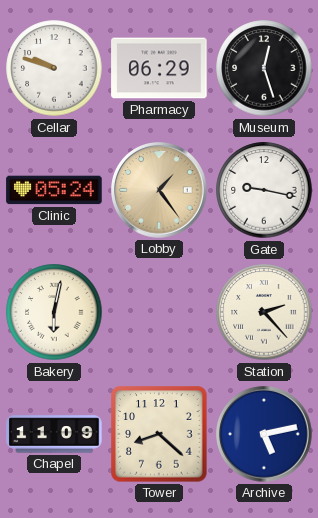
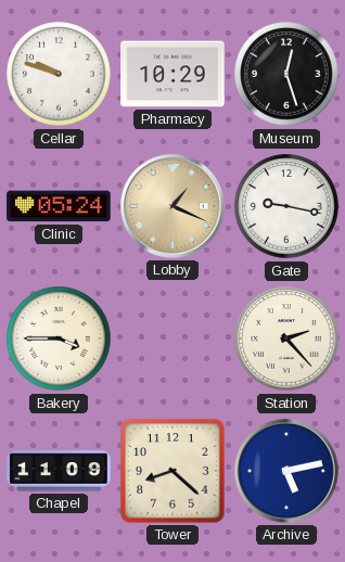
Pharmacy: 06:29 -> 10:29 (173, 74)
Lobby: 1:24 -> 1:19 (173, 206)
Bakery: 6:02 -> 3:45 (59, 339)
